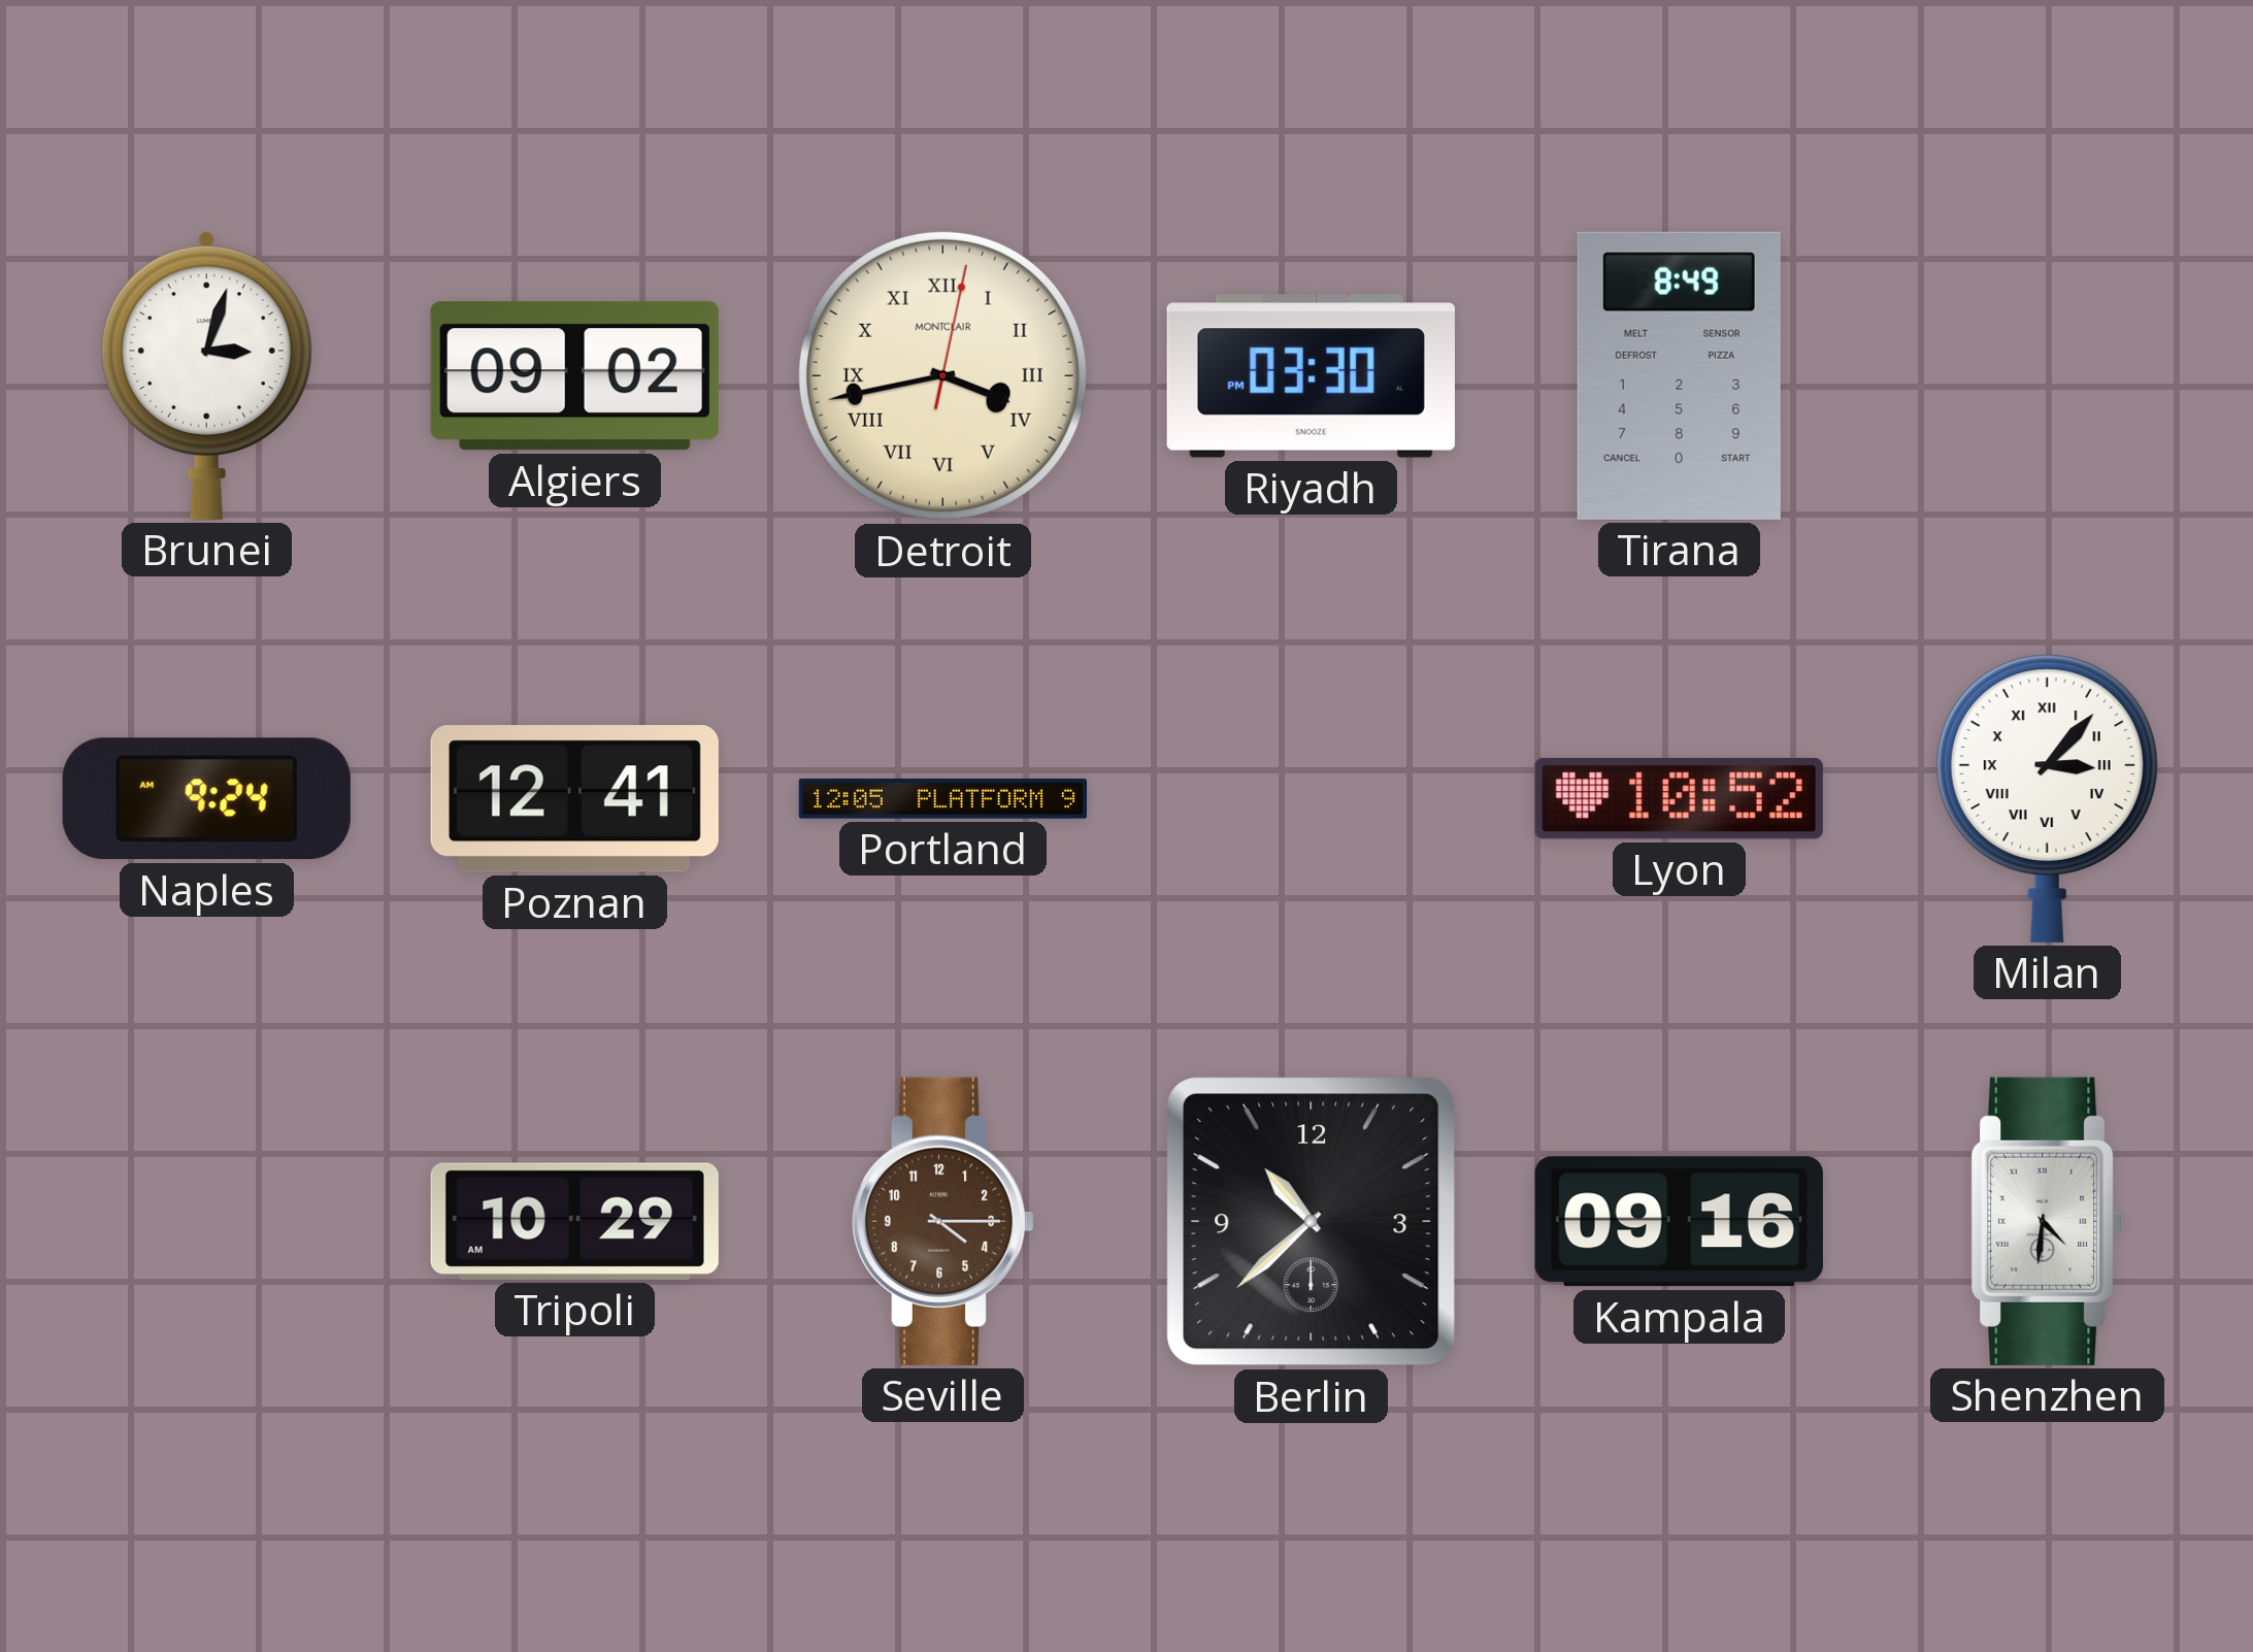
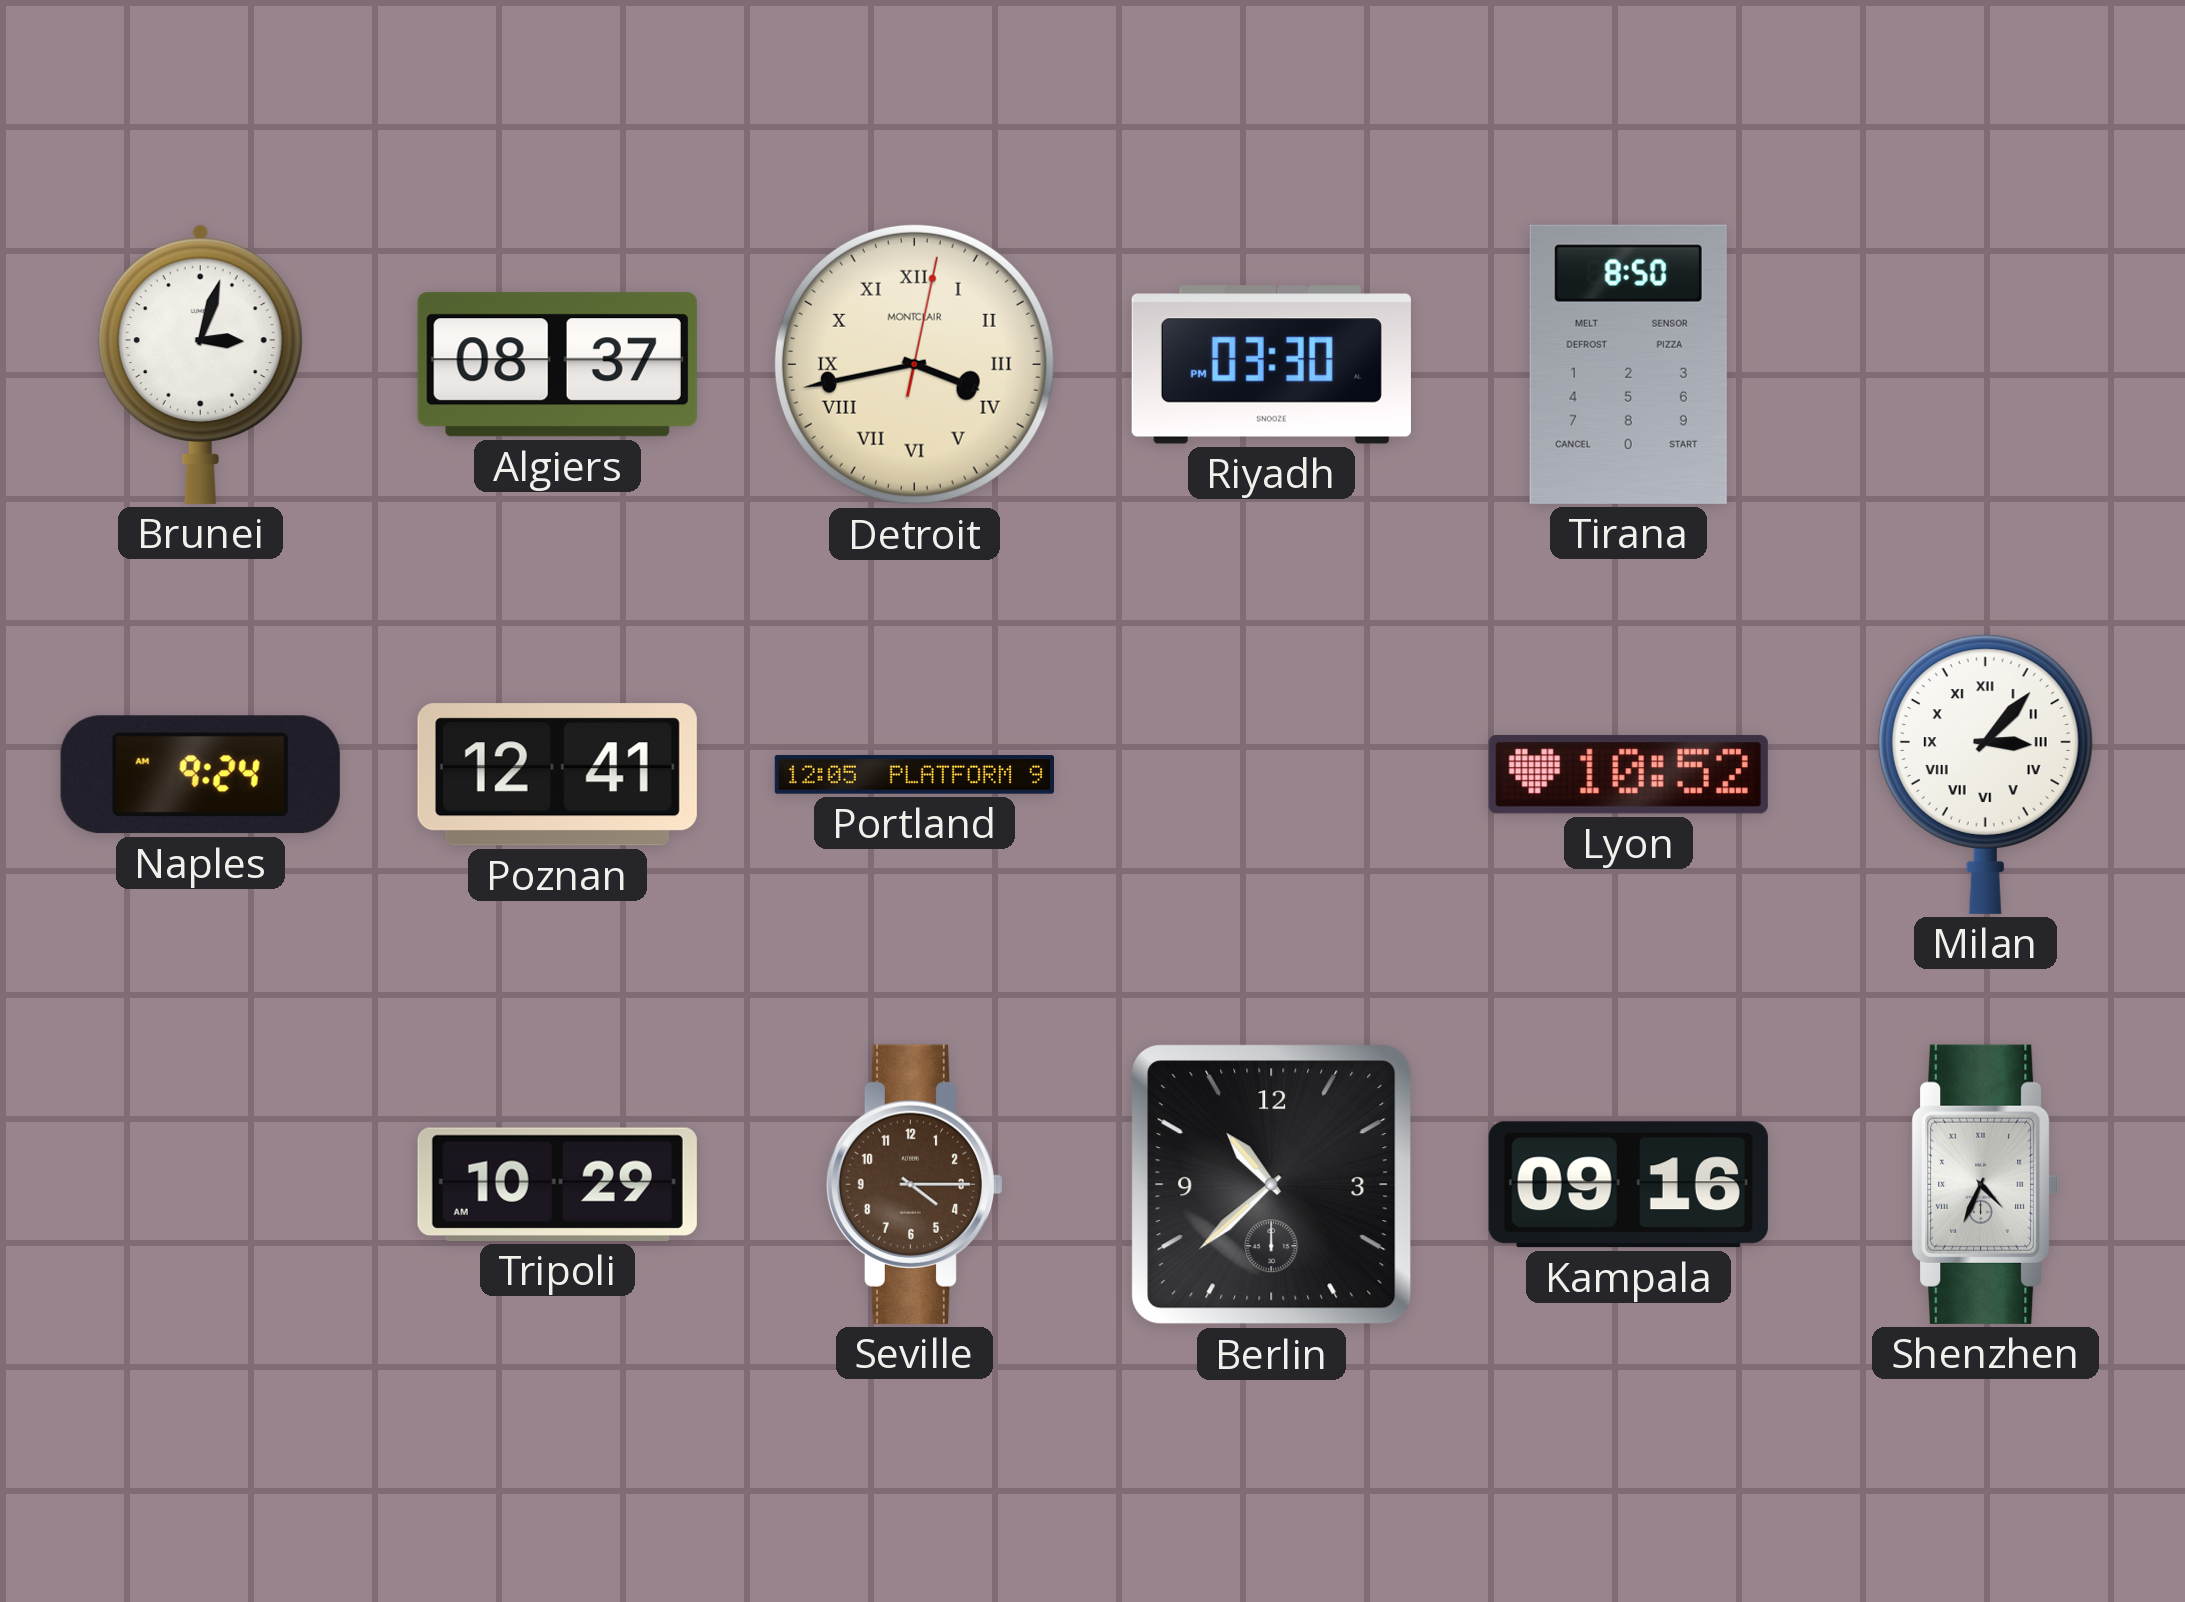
Algiers: 09:02 -> 08:37 (557, 365)
Tirana: 8:49 -> 8:50 (1628, 364)
Shenzhen: 4:31 -> 4:34 (1986, 1184)
